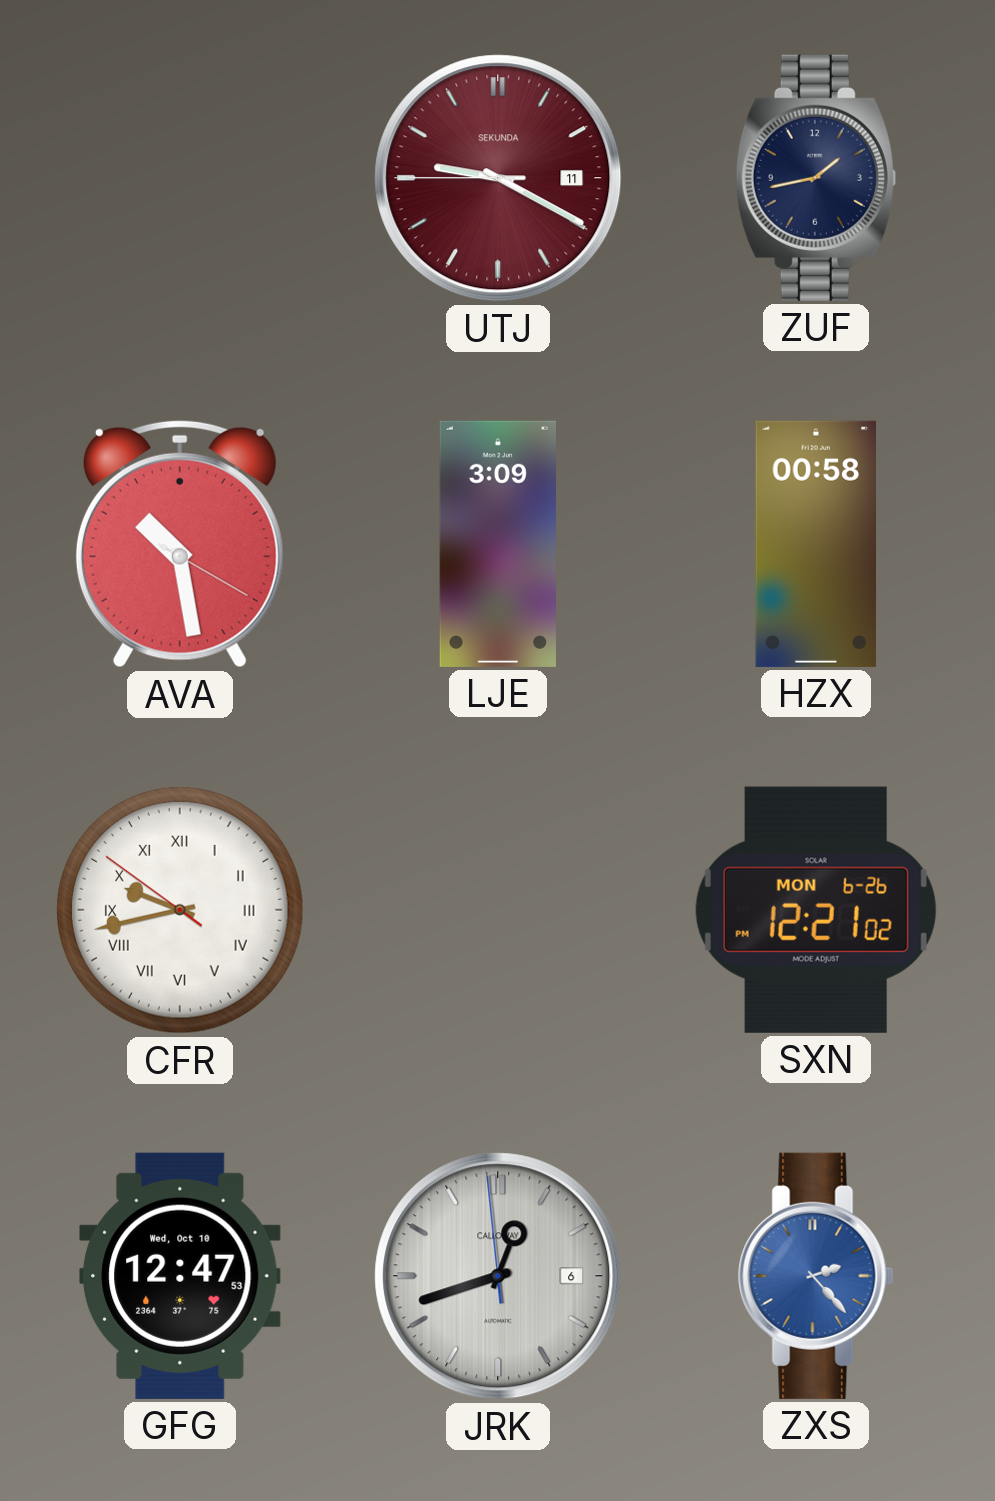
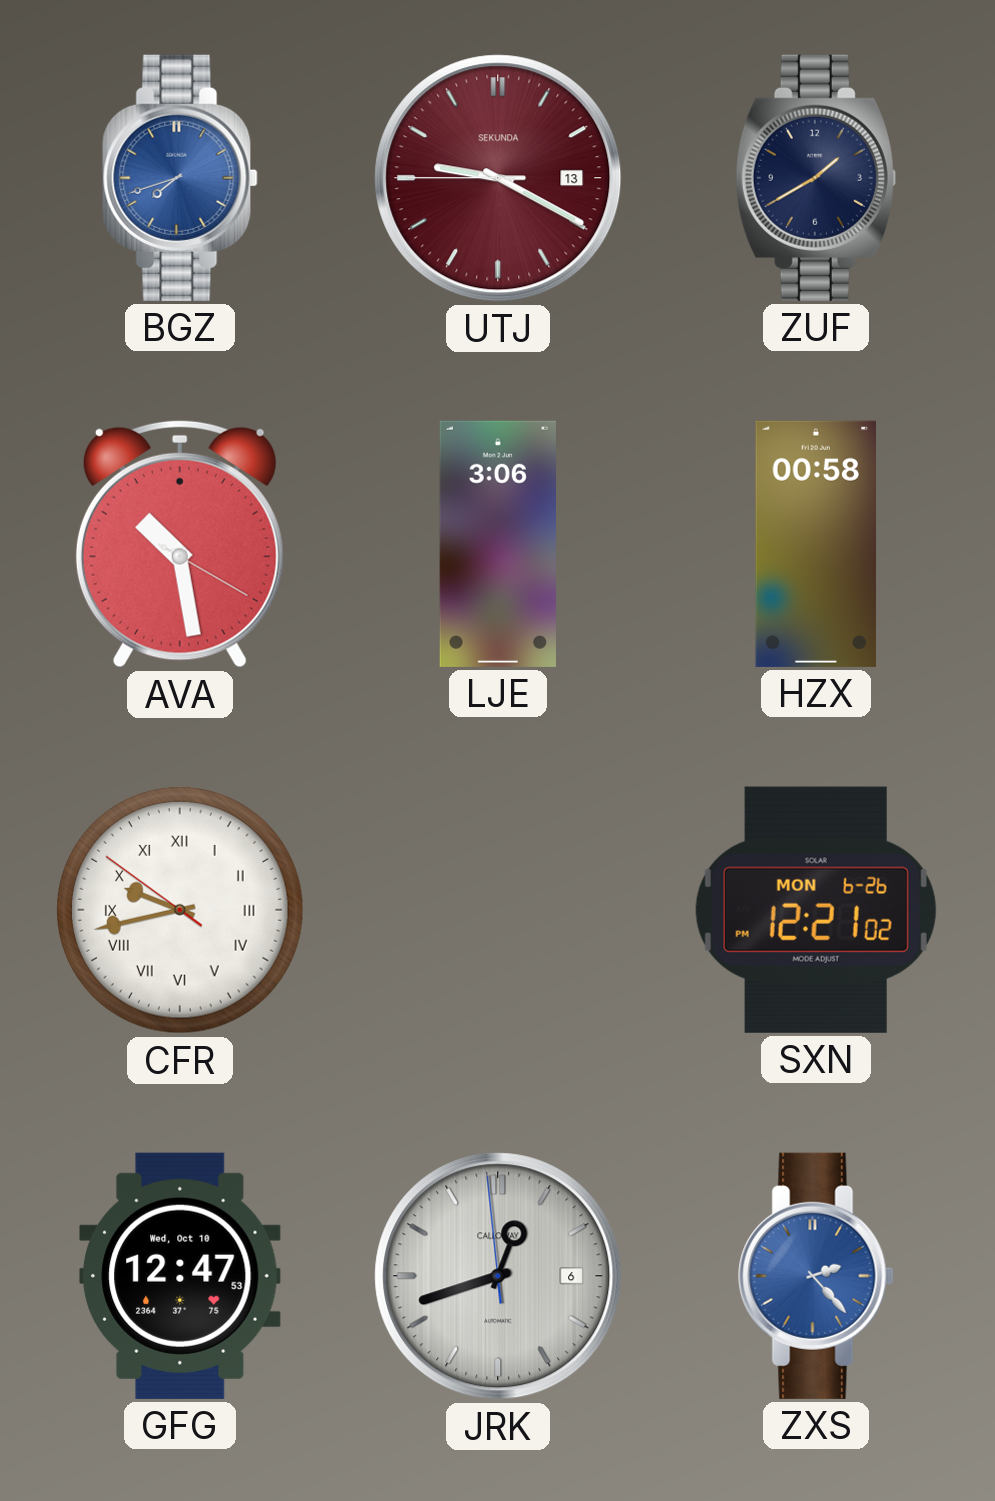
BGZ: none -> 7:42 (180, 178)
UTJ date: 11 -> 13 (498, 178)
ZUF: 1:43 -> 1:40 (816, 178)
LJE: 3:09 -> 3:06 (498, 544)
